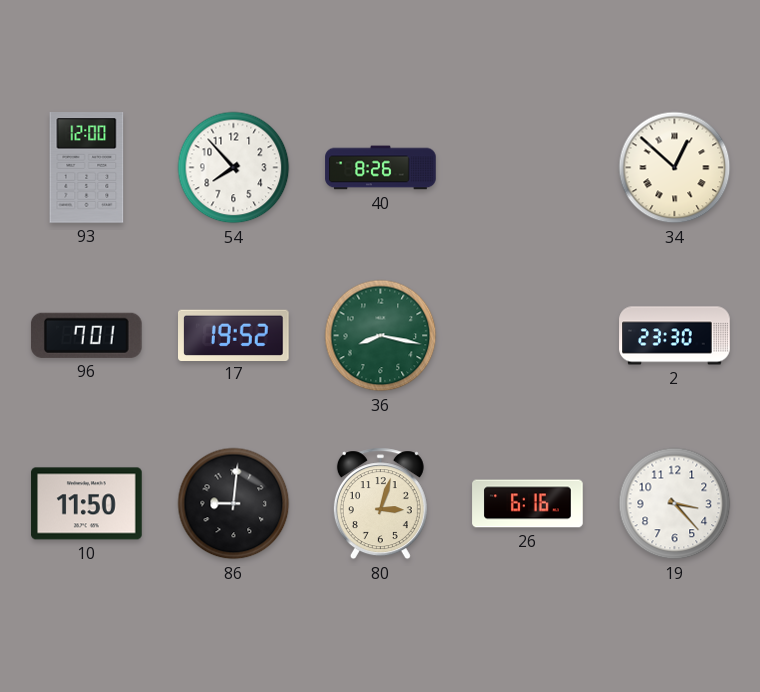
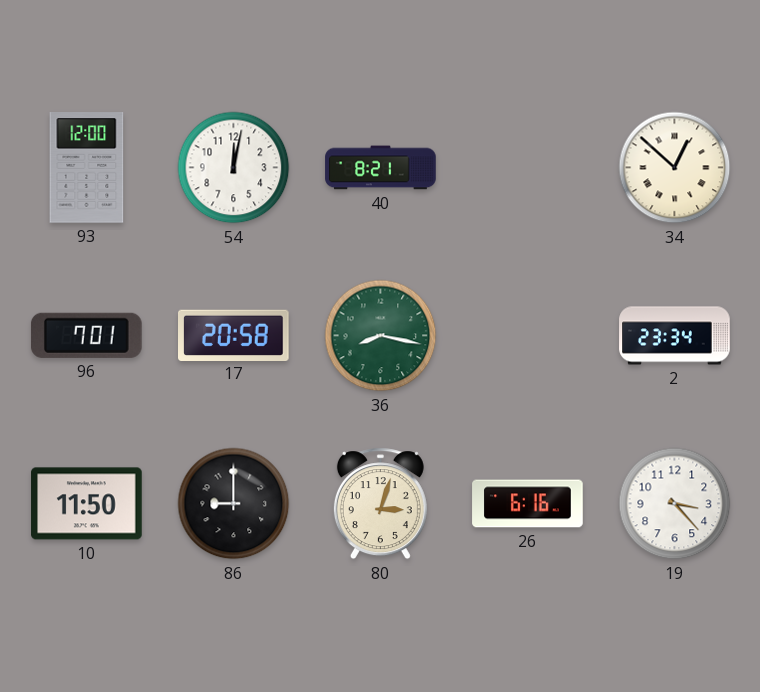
54: 7:53 -> 12:02 (234, 168)
40: 8:26 -> 8:21 (381, 168)
17: 19:52 -> 20:58 (234, 335)
2: 23:30 -> 23:34 (675, 336)
86: 9:01 -> 9:00 (234, 504)
